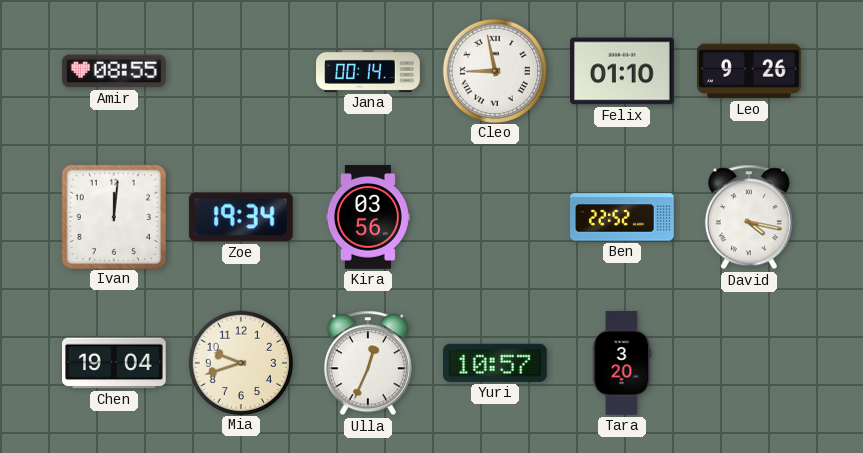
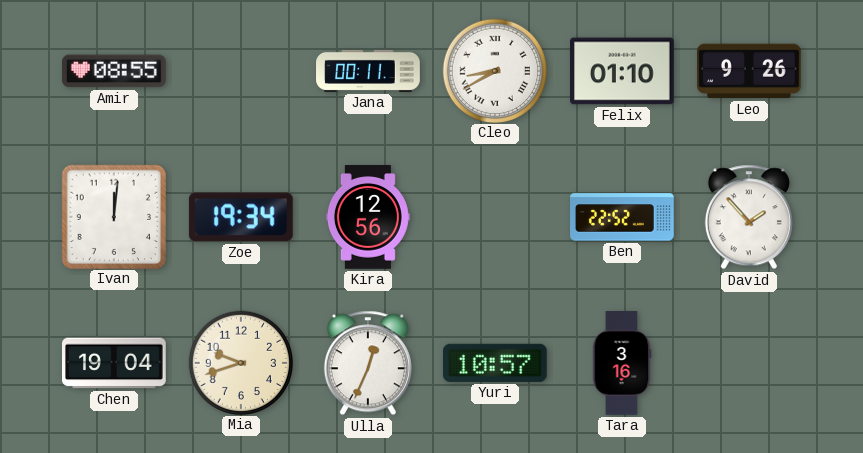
Jana: 00:14 -> 00:11 (368, 71)
Cleo: 8:58 -> 8:40 (494, 70)
Kira: 03:56 -> 12:56 (368, 217)
David: 4:17 -> 1:53 (749, 217)
Tara: 3:20 -> 3:16 (622, 363)
